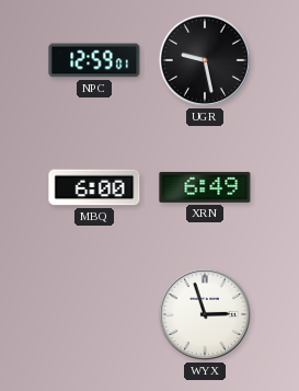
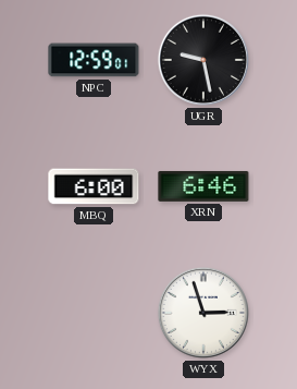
XRN: 6:49 -> 6:46 (203, 186)
